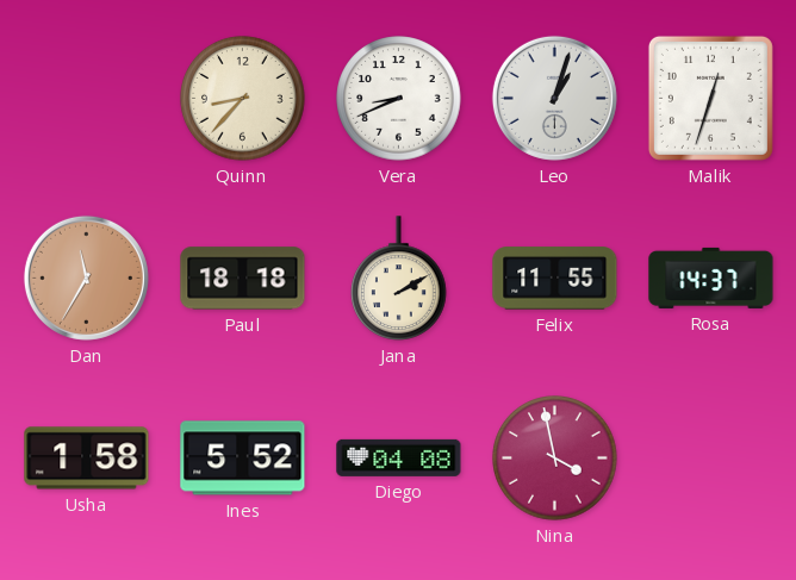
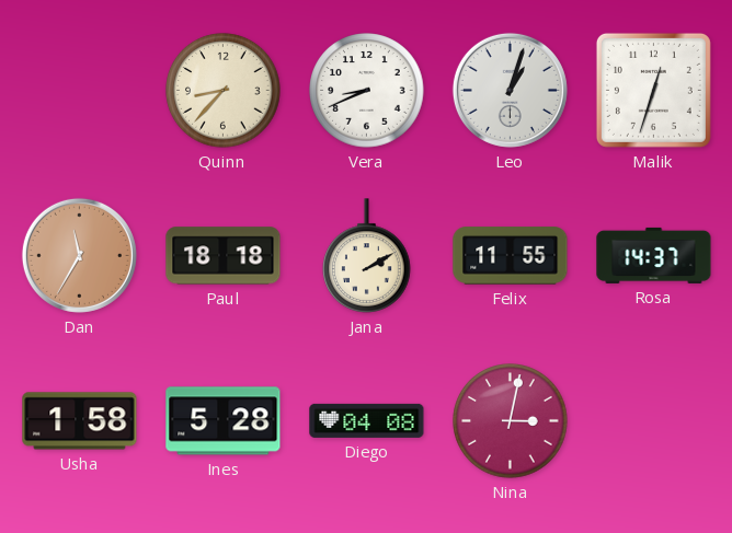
Ines: 5:52 -> 5:28 (224, 421)
Nina: 3:58 -> 3:02 (511, 421)
